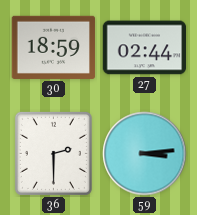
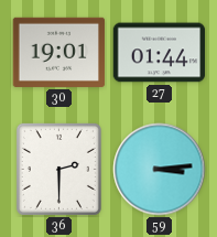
30: 18:59 -> 19:01 (59, 52)
27: 02:44 -> 01:44 (160, 53)
